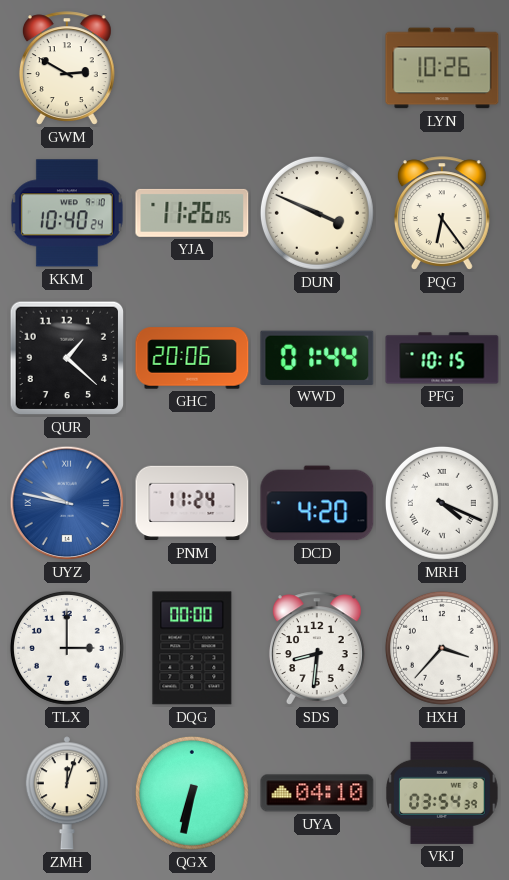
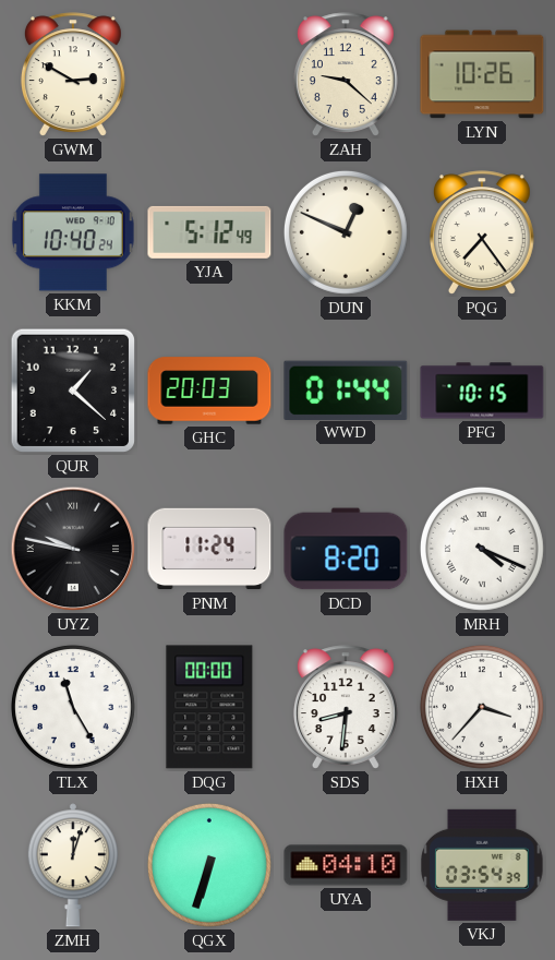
ZAH: none -> 9:22 (346, 74)
YJA: 11:26 -> 5:12 (209, 232)
DUN: 3:49 -> 12:49 (346, 232)
PQG: 6:24 -> 7:24 (482, 232)
GHC: 20:06 -> 20:03 (209, 391)
UYZ dial: blue -> black (73, 549)
DCD: 4:20 -> 8:20 (346, 549)
TLX: 3:00 -> 11:25 (73, 707)
QGX: 6:32 -> 6:33 (209, 865)
